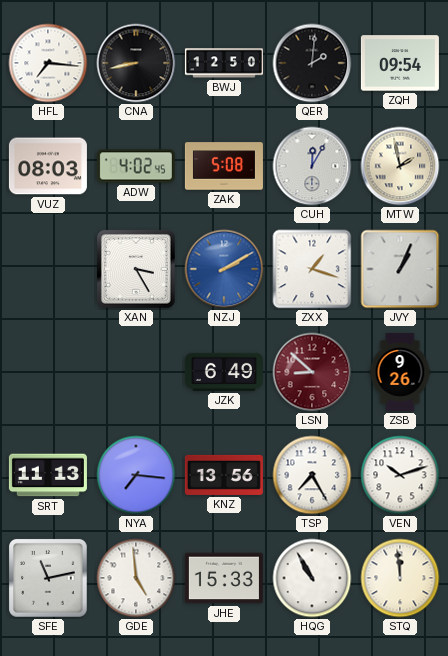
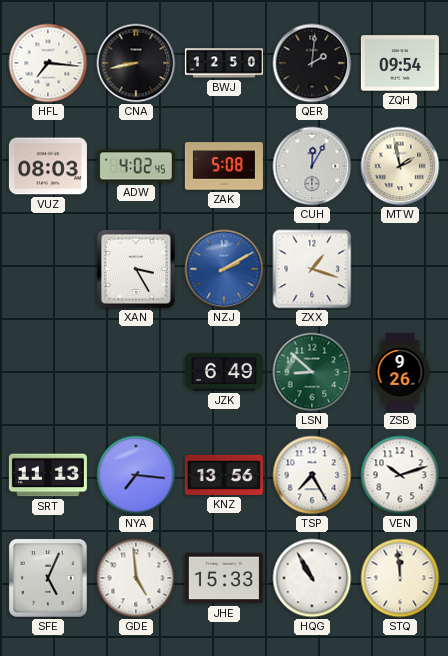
JVY: 1:04 -> none (400, 269)
LSN dial: burgundy -> green (312, 372)
SFE: 11:13 -> 5:04 (48, 578)
